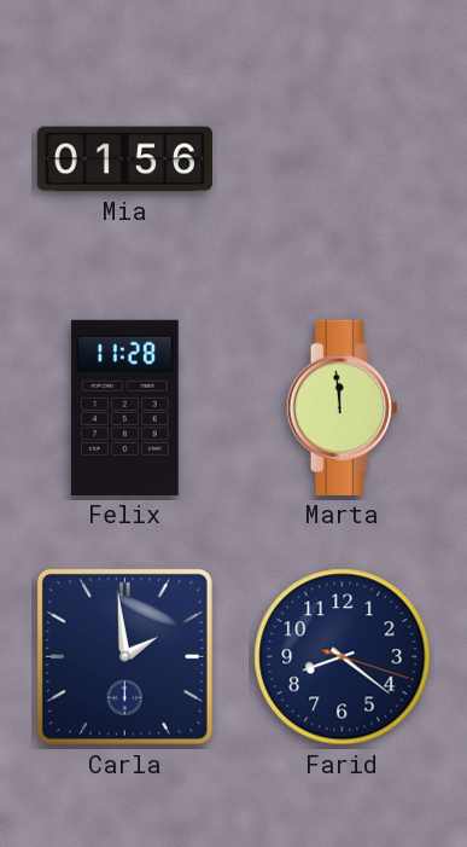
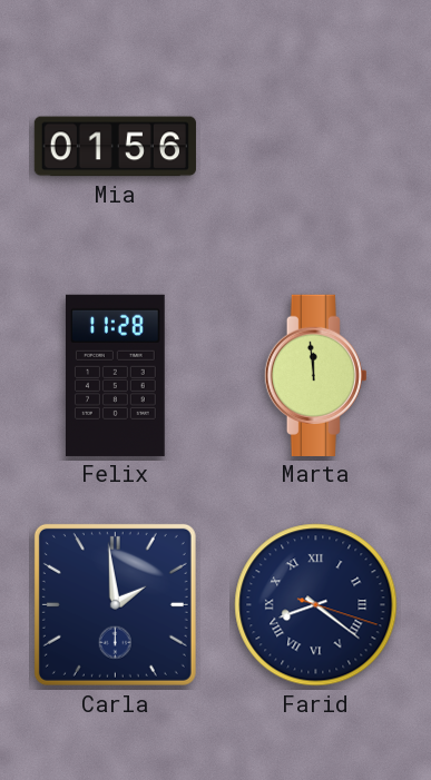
Farid numerals: Arabic -> Roman (316, 605)
